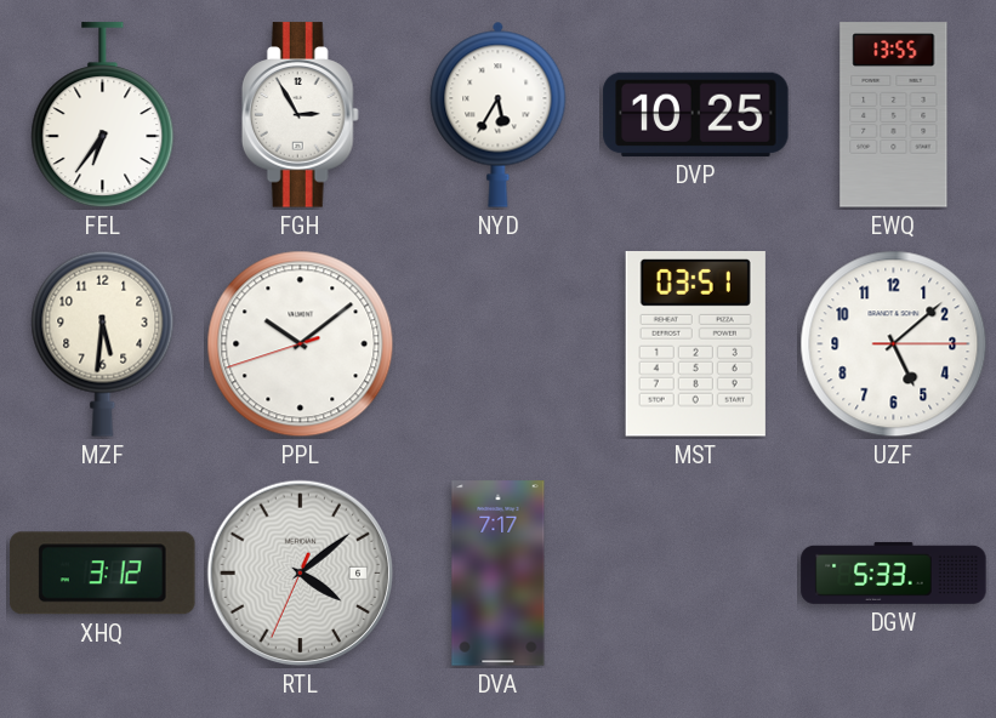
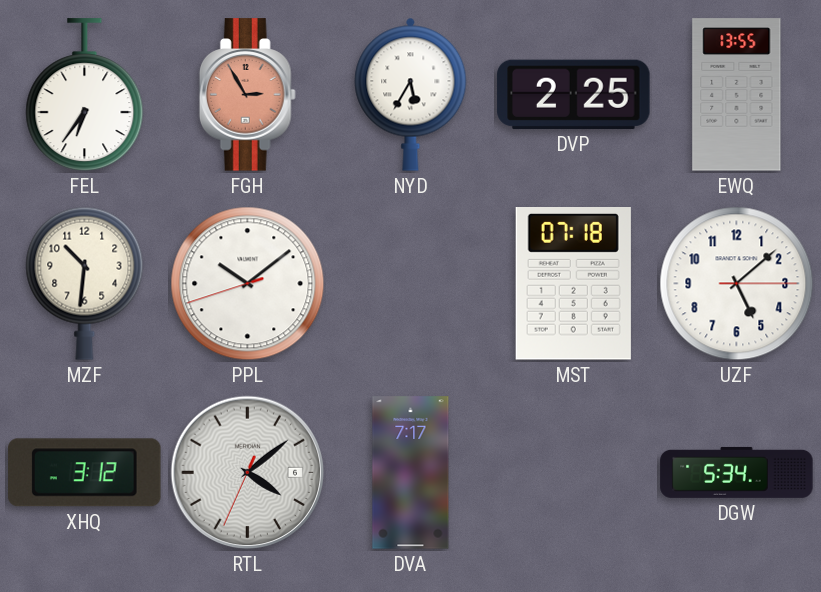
FGH dial: white -> salmon (247, 95)
DVP: 10:25 -> 2:25 (574, 94)
MZF: 5:31 -> 10:31 (85, 283)
MST: 03:51 -> 07:18 (573, 284)
DGW: 5:33 -> 5:34 (737, 472)
